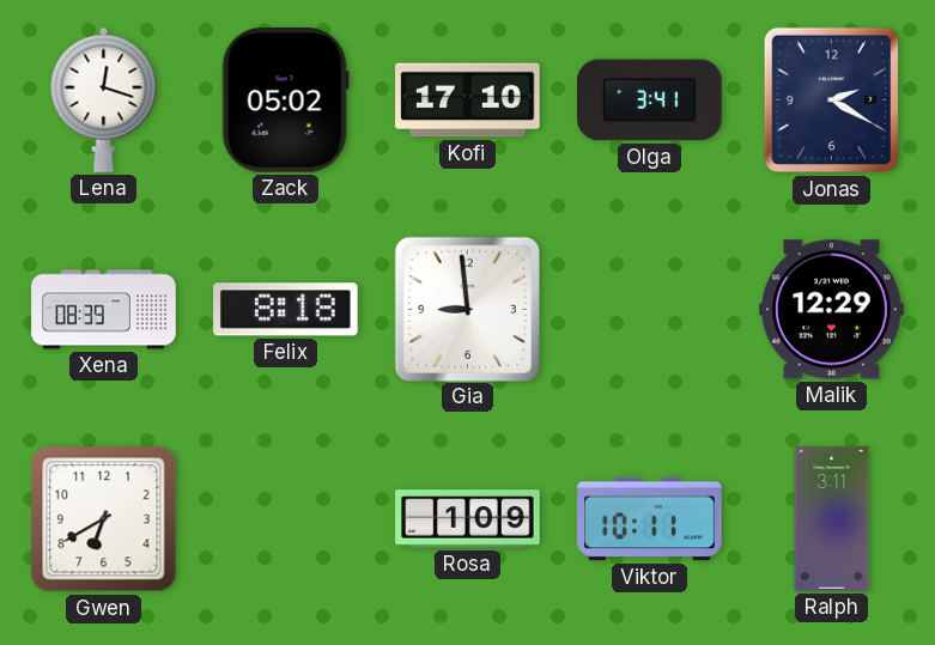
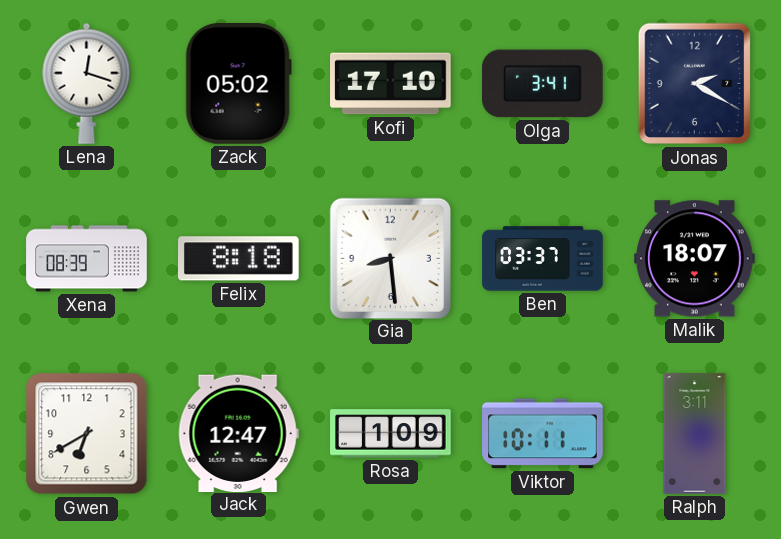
Gia: 8:59 -> 8:29 (390, 258)
Ben: none -> 03:37 (543, 259)
Malik: 12:29 -> 18:07 (695, 259)
Jack: none -> 12:47 (238, 433)
